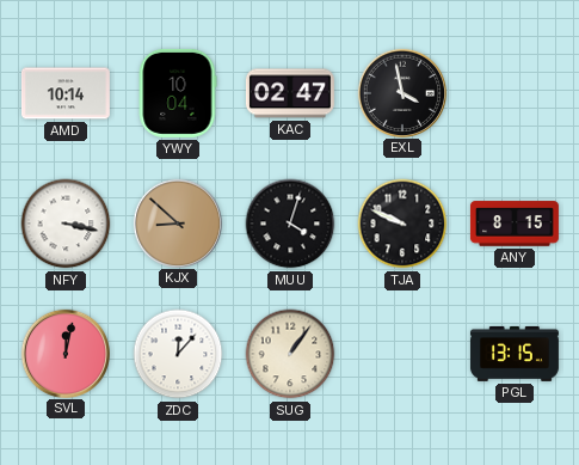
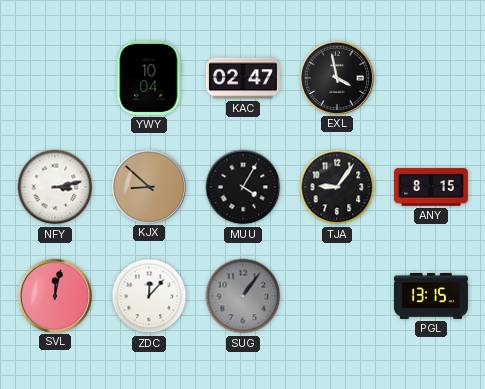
AMD: 10:14 -> none (66, 93)
NFY: 3:17 -> 3:13 (55, 187)
MUU: 4:03 -> 4:05 (243, 187)
TJA: 9:49 -> 9:06 (337, 187)
SUG dial: cream -> grey (243, 296)
